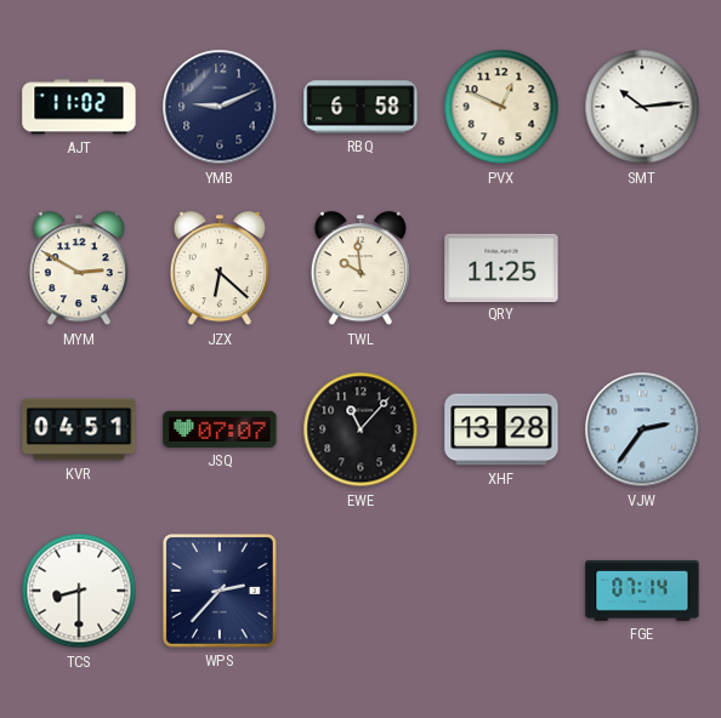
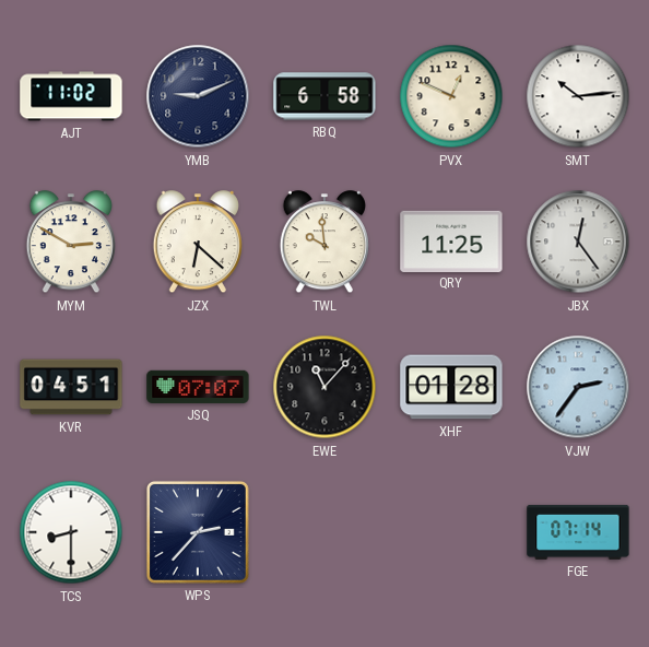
JBX: none -> 12:24 (578, 242)
XHF: 13:28 -> 01:28 (451, 387)
